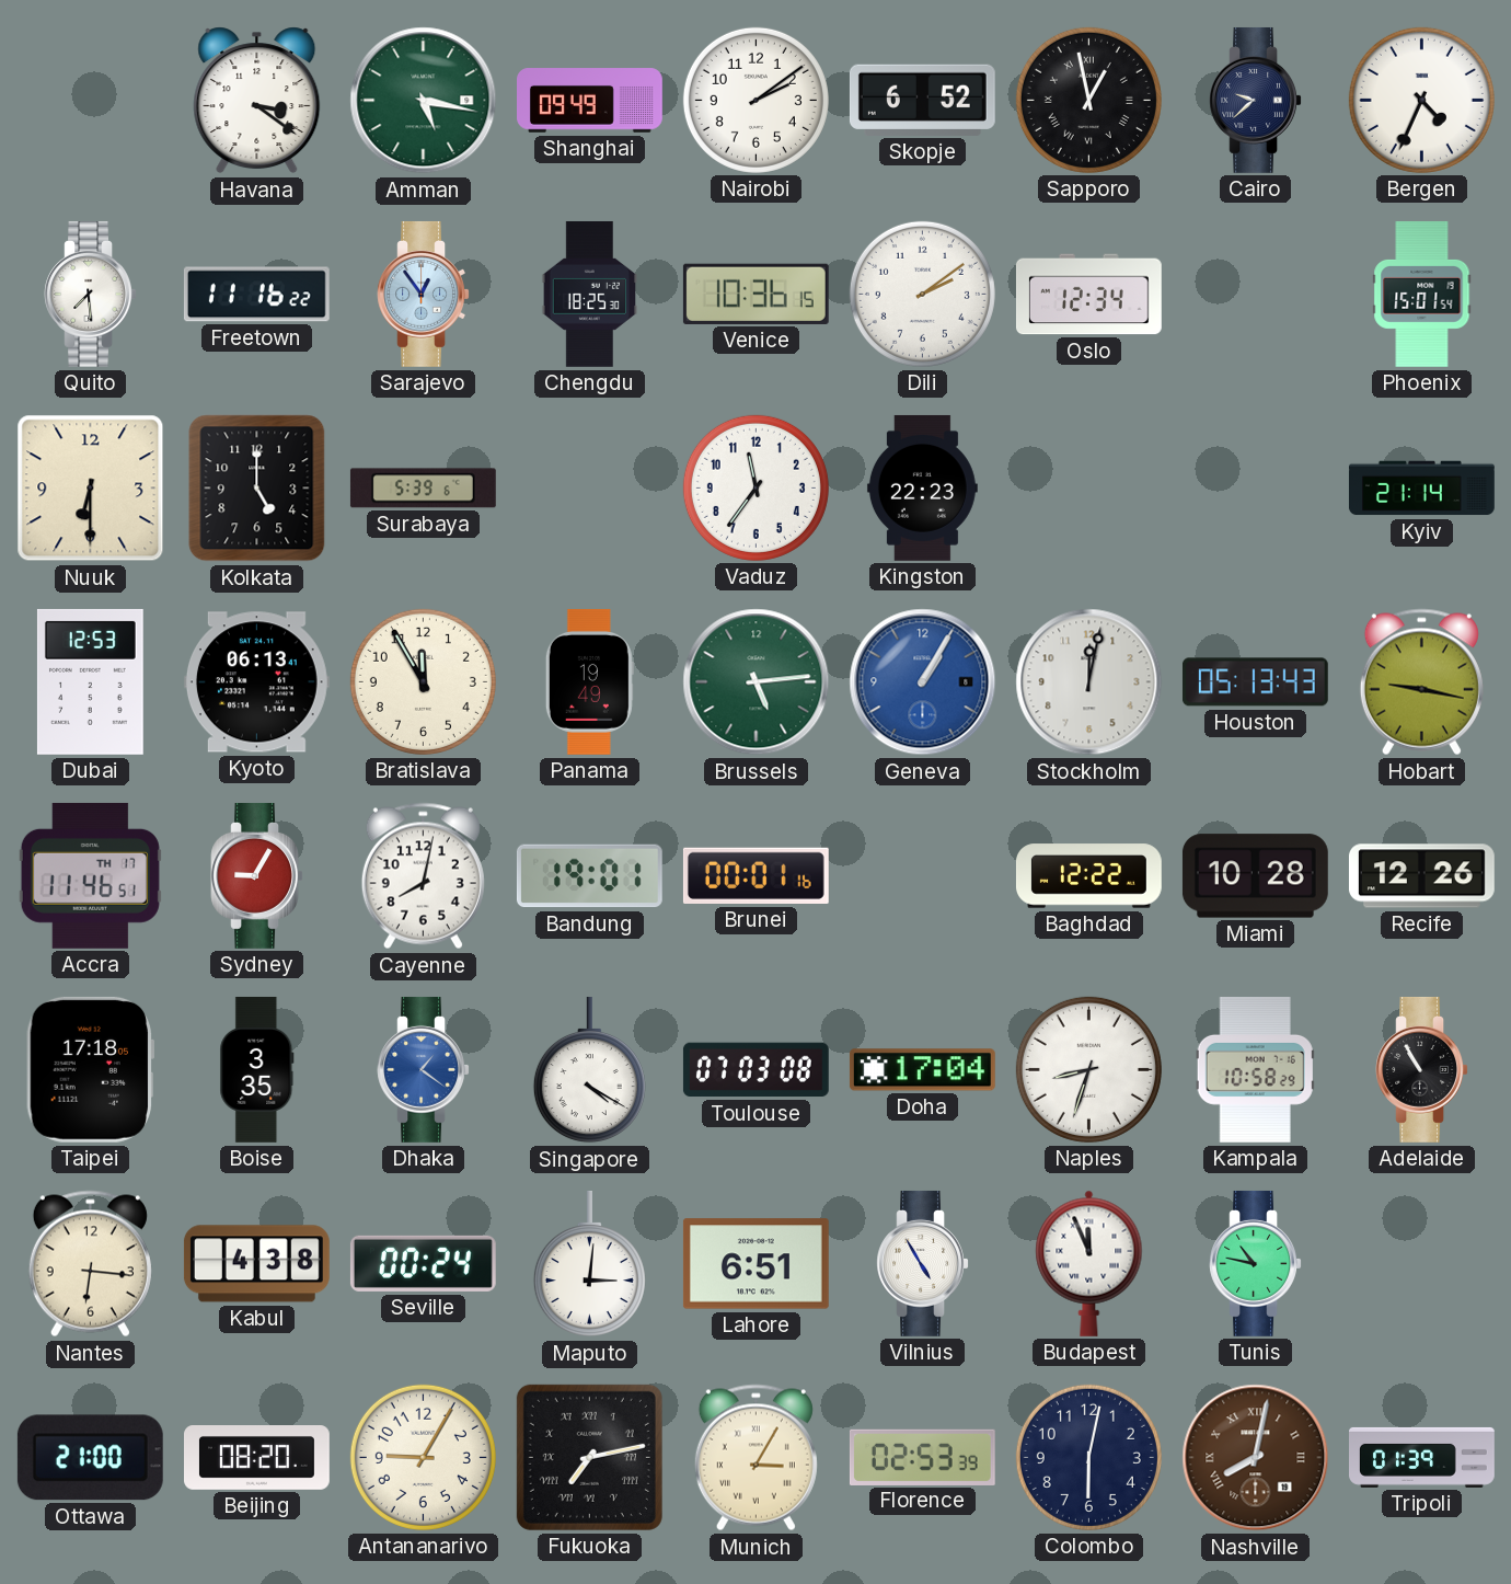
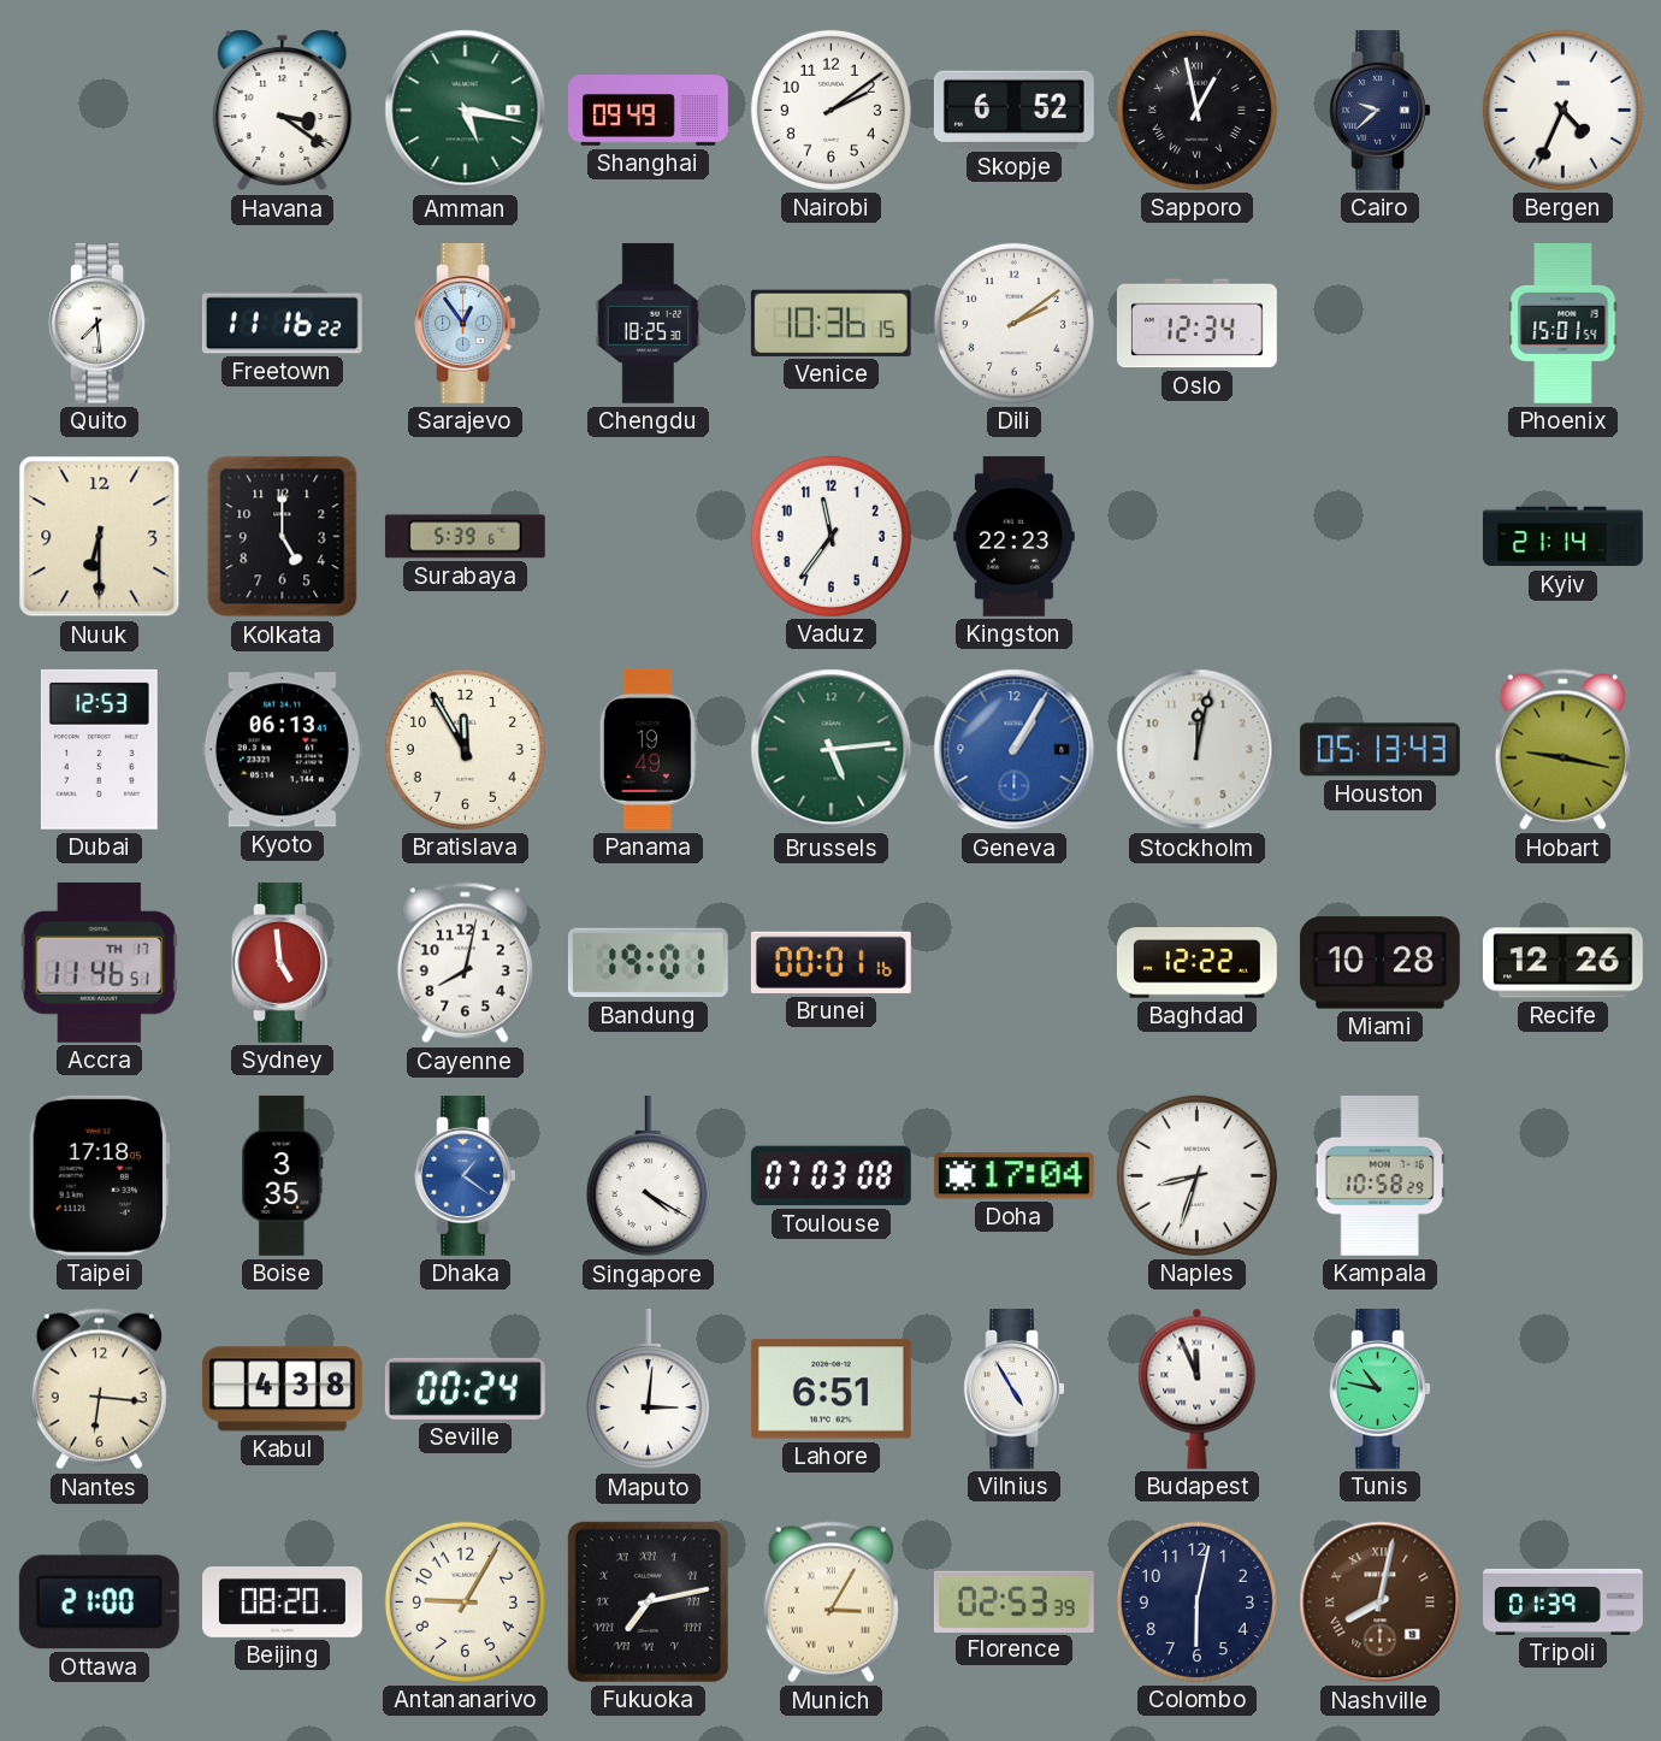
Sydney: 9:05 -> 4:59 (282, 962)
Adelaide: 10:55 -> none (1421, 1069)
